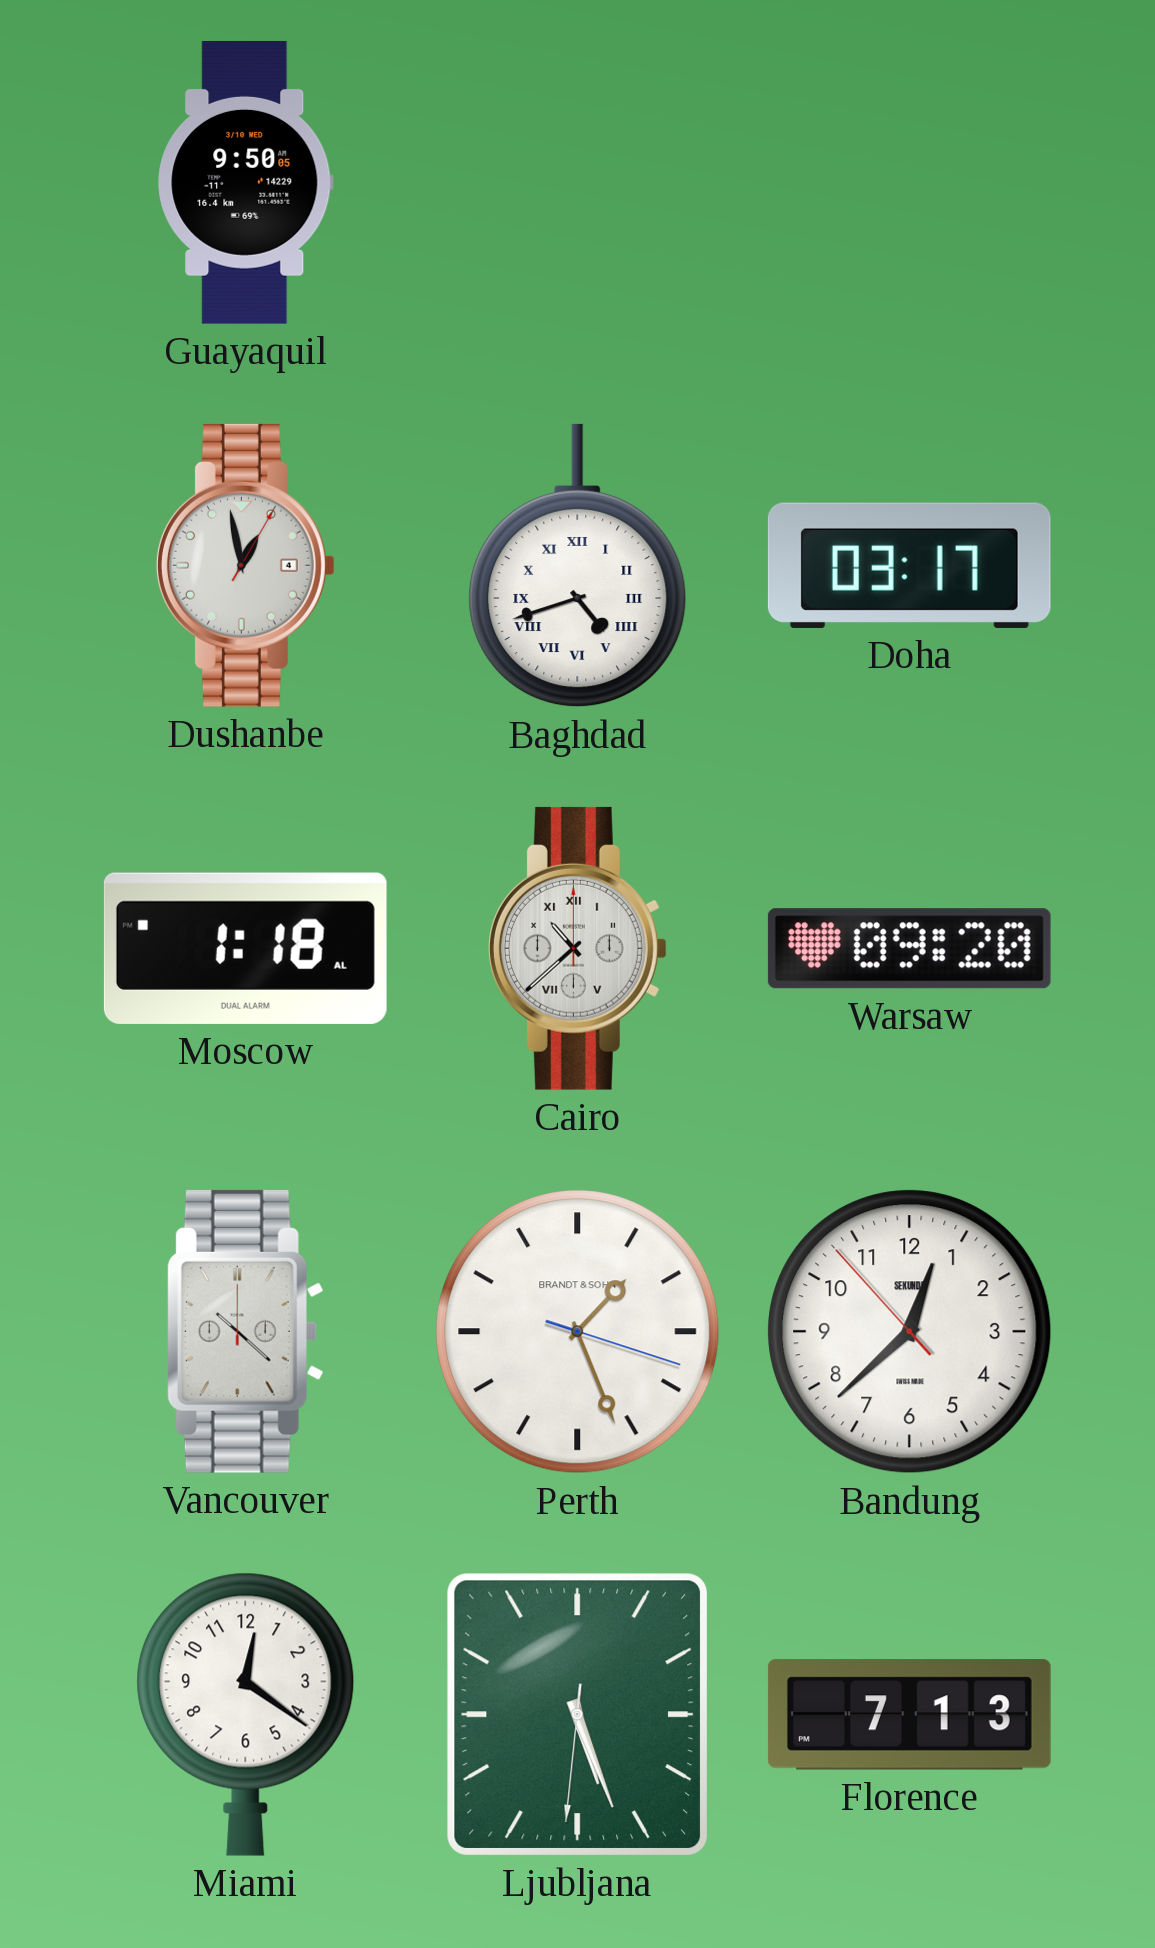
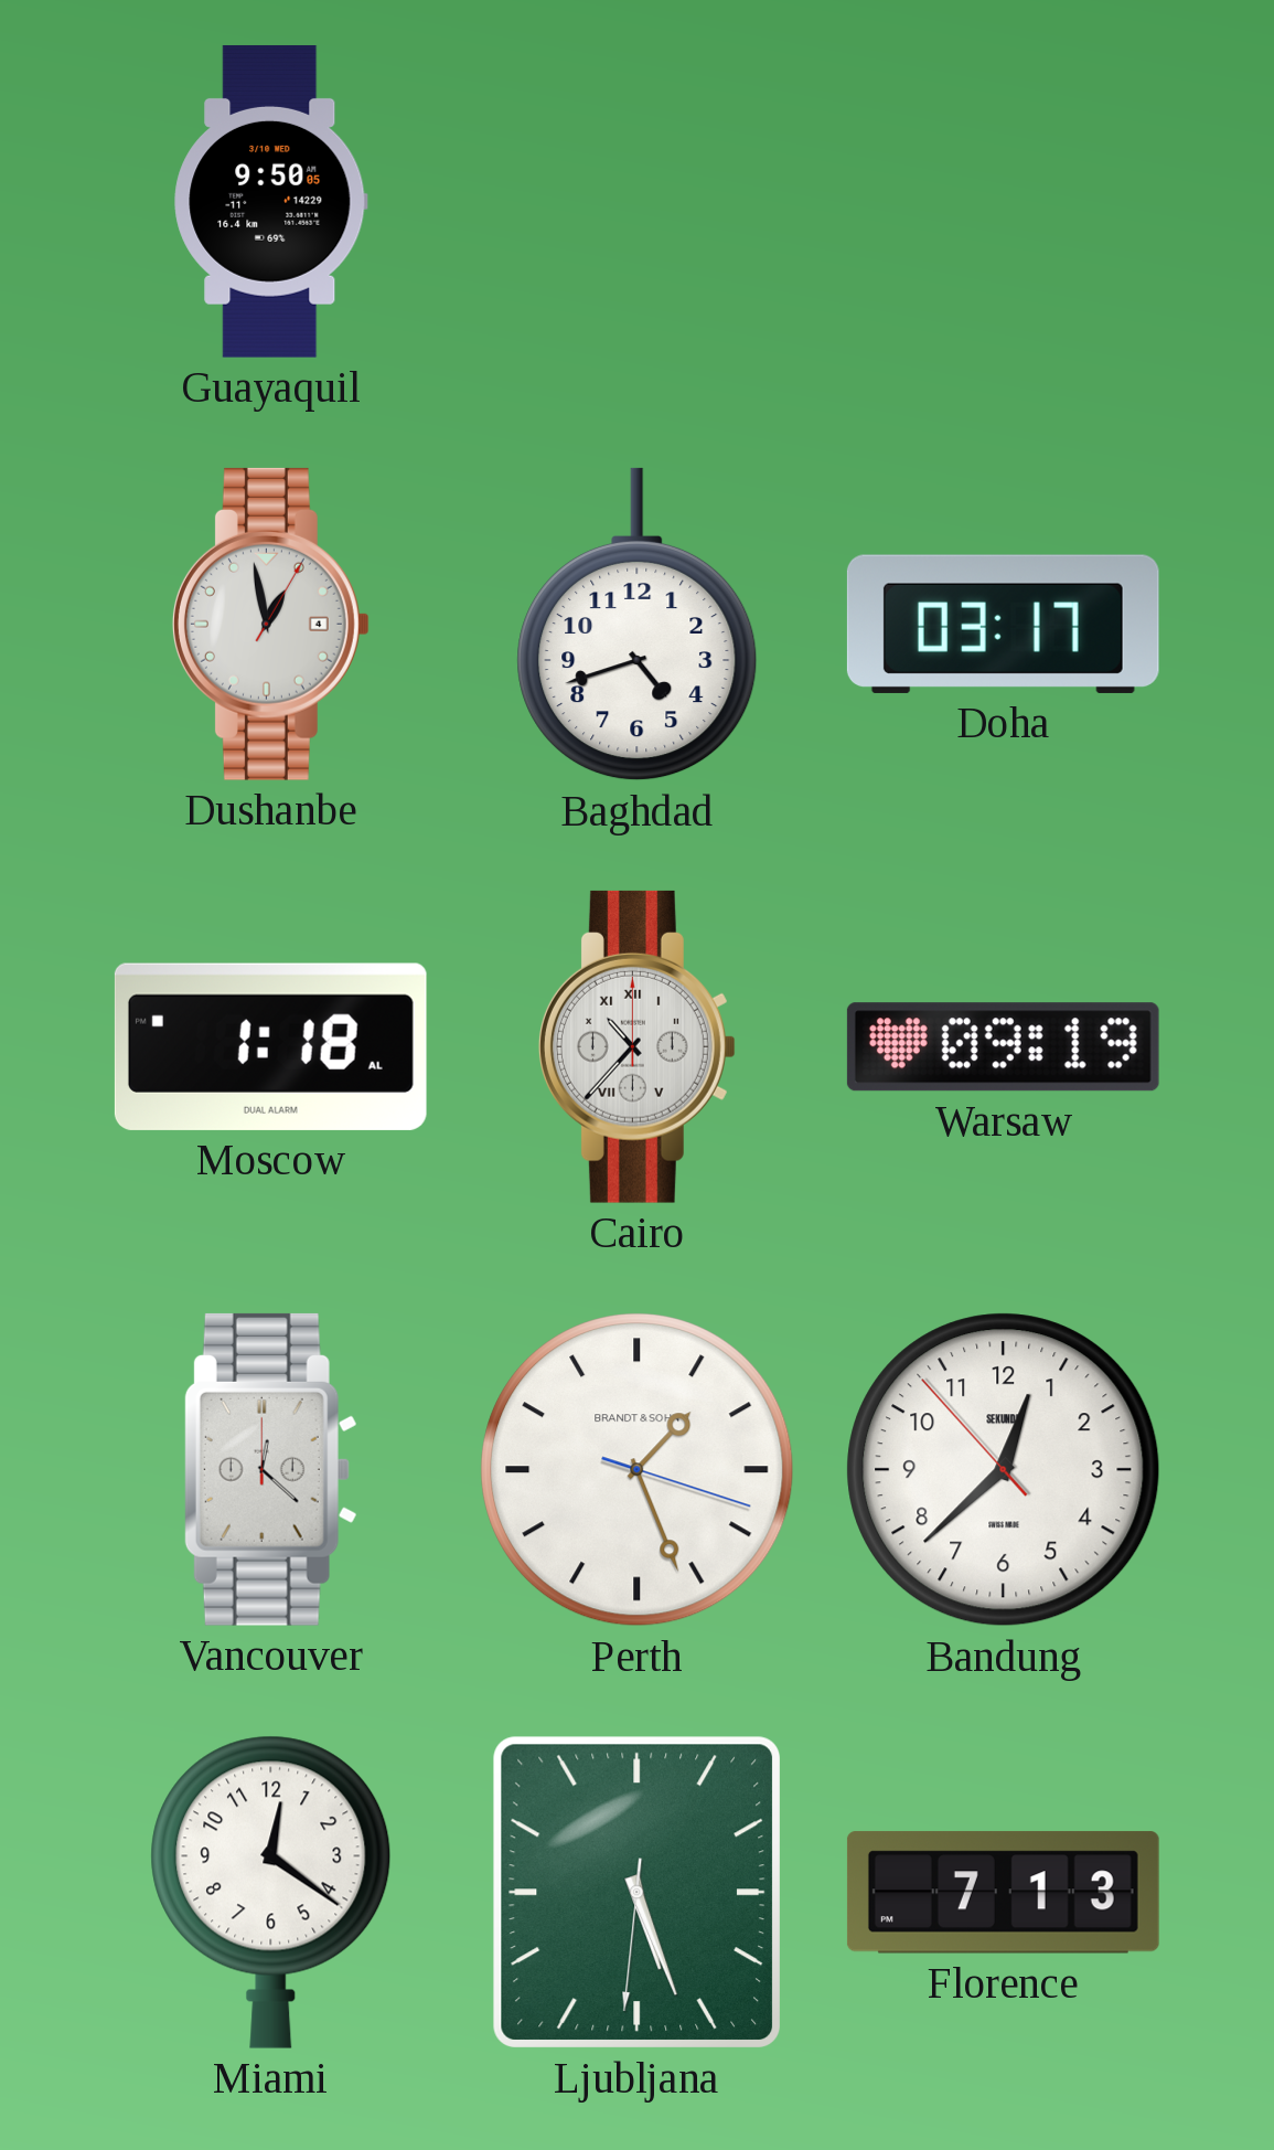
Baghdad numerals: Roman -> Arabic (638, 625)
Cairo: 10:38 -> 10:37 (636, 1046)
Warsaw: 09:20 -> 09:19 (1003, 1047)
Vancouver: 10:22 -> 12:22 (270, 1469)
